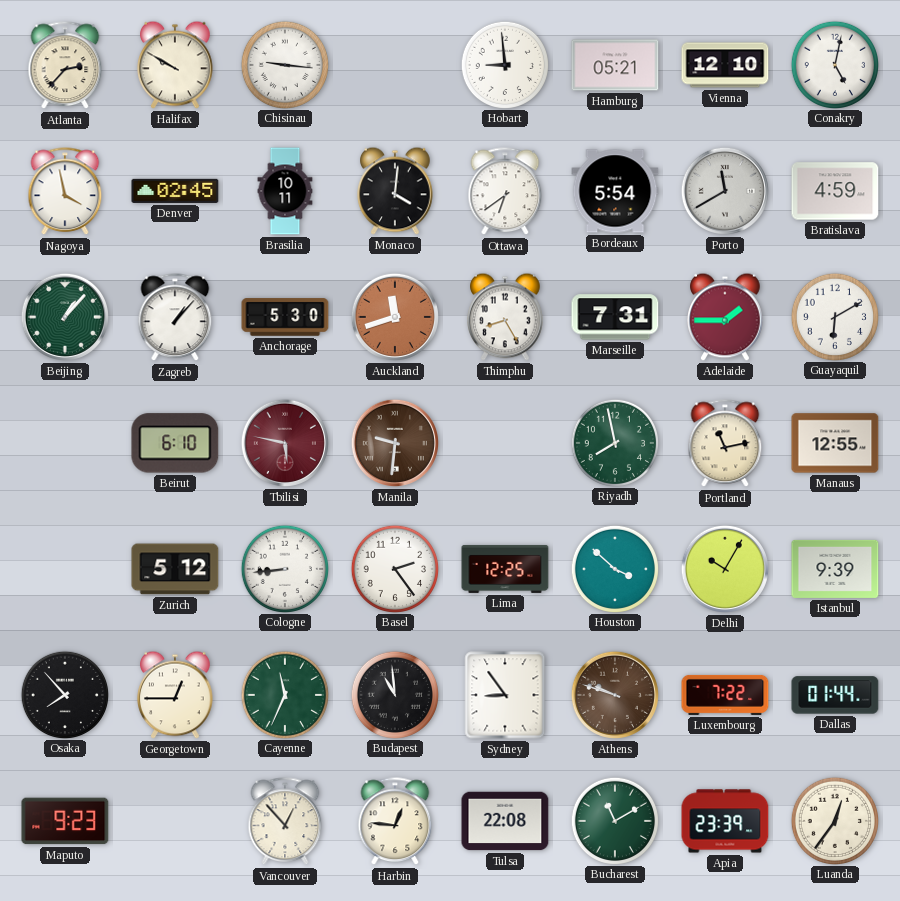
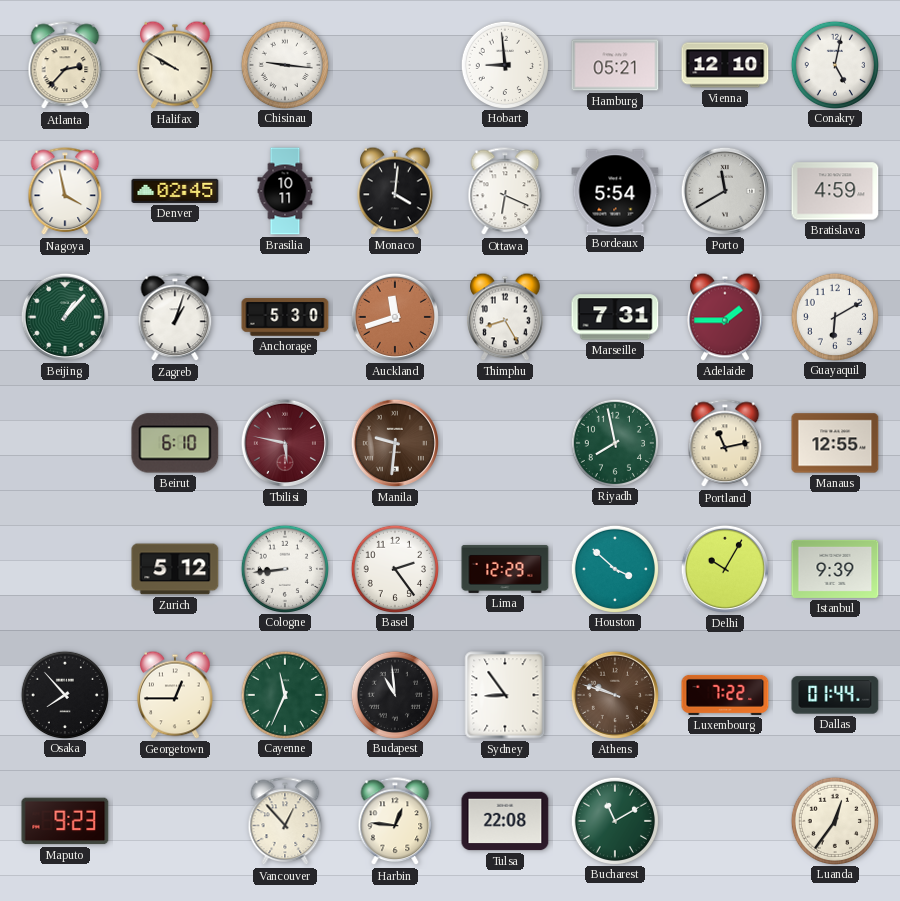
Ottawa: 6:39 -> 6:19 (505, 192)
Zagreb: 1:07 -> 1:03 (175, 318)
Lima: 12:25 -> 12:29 (505, 569)
Apia: 23:39 -> none (725, 821)
